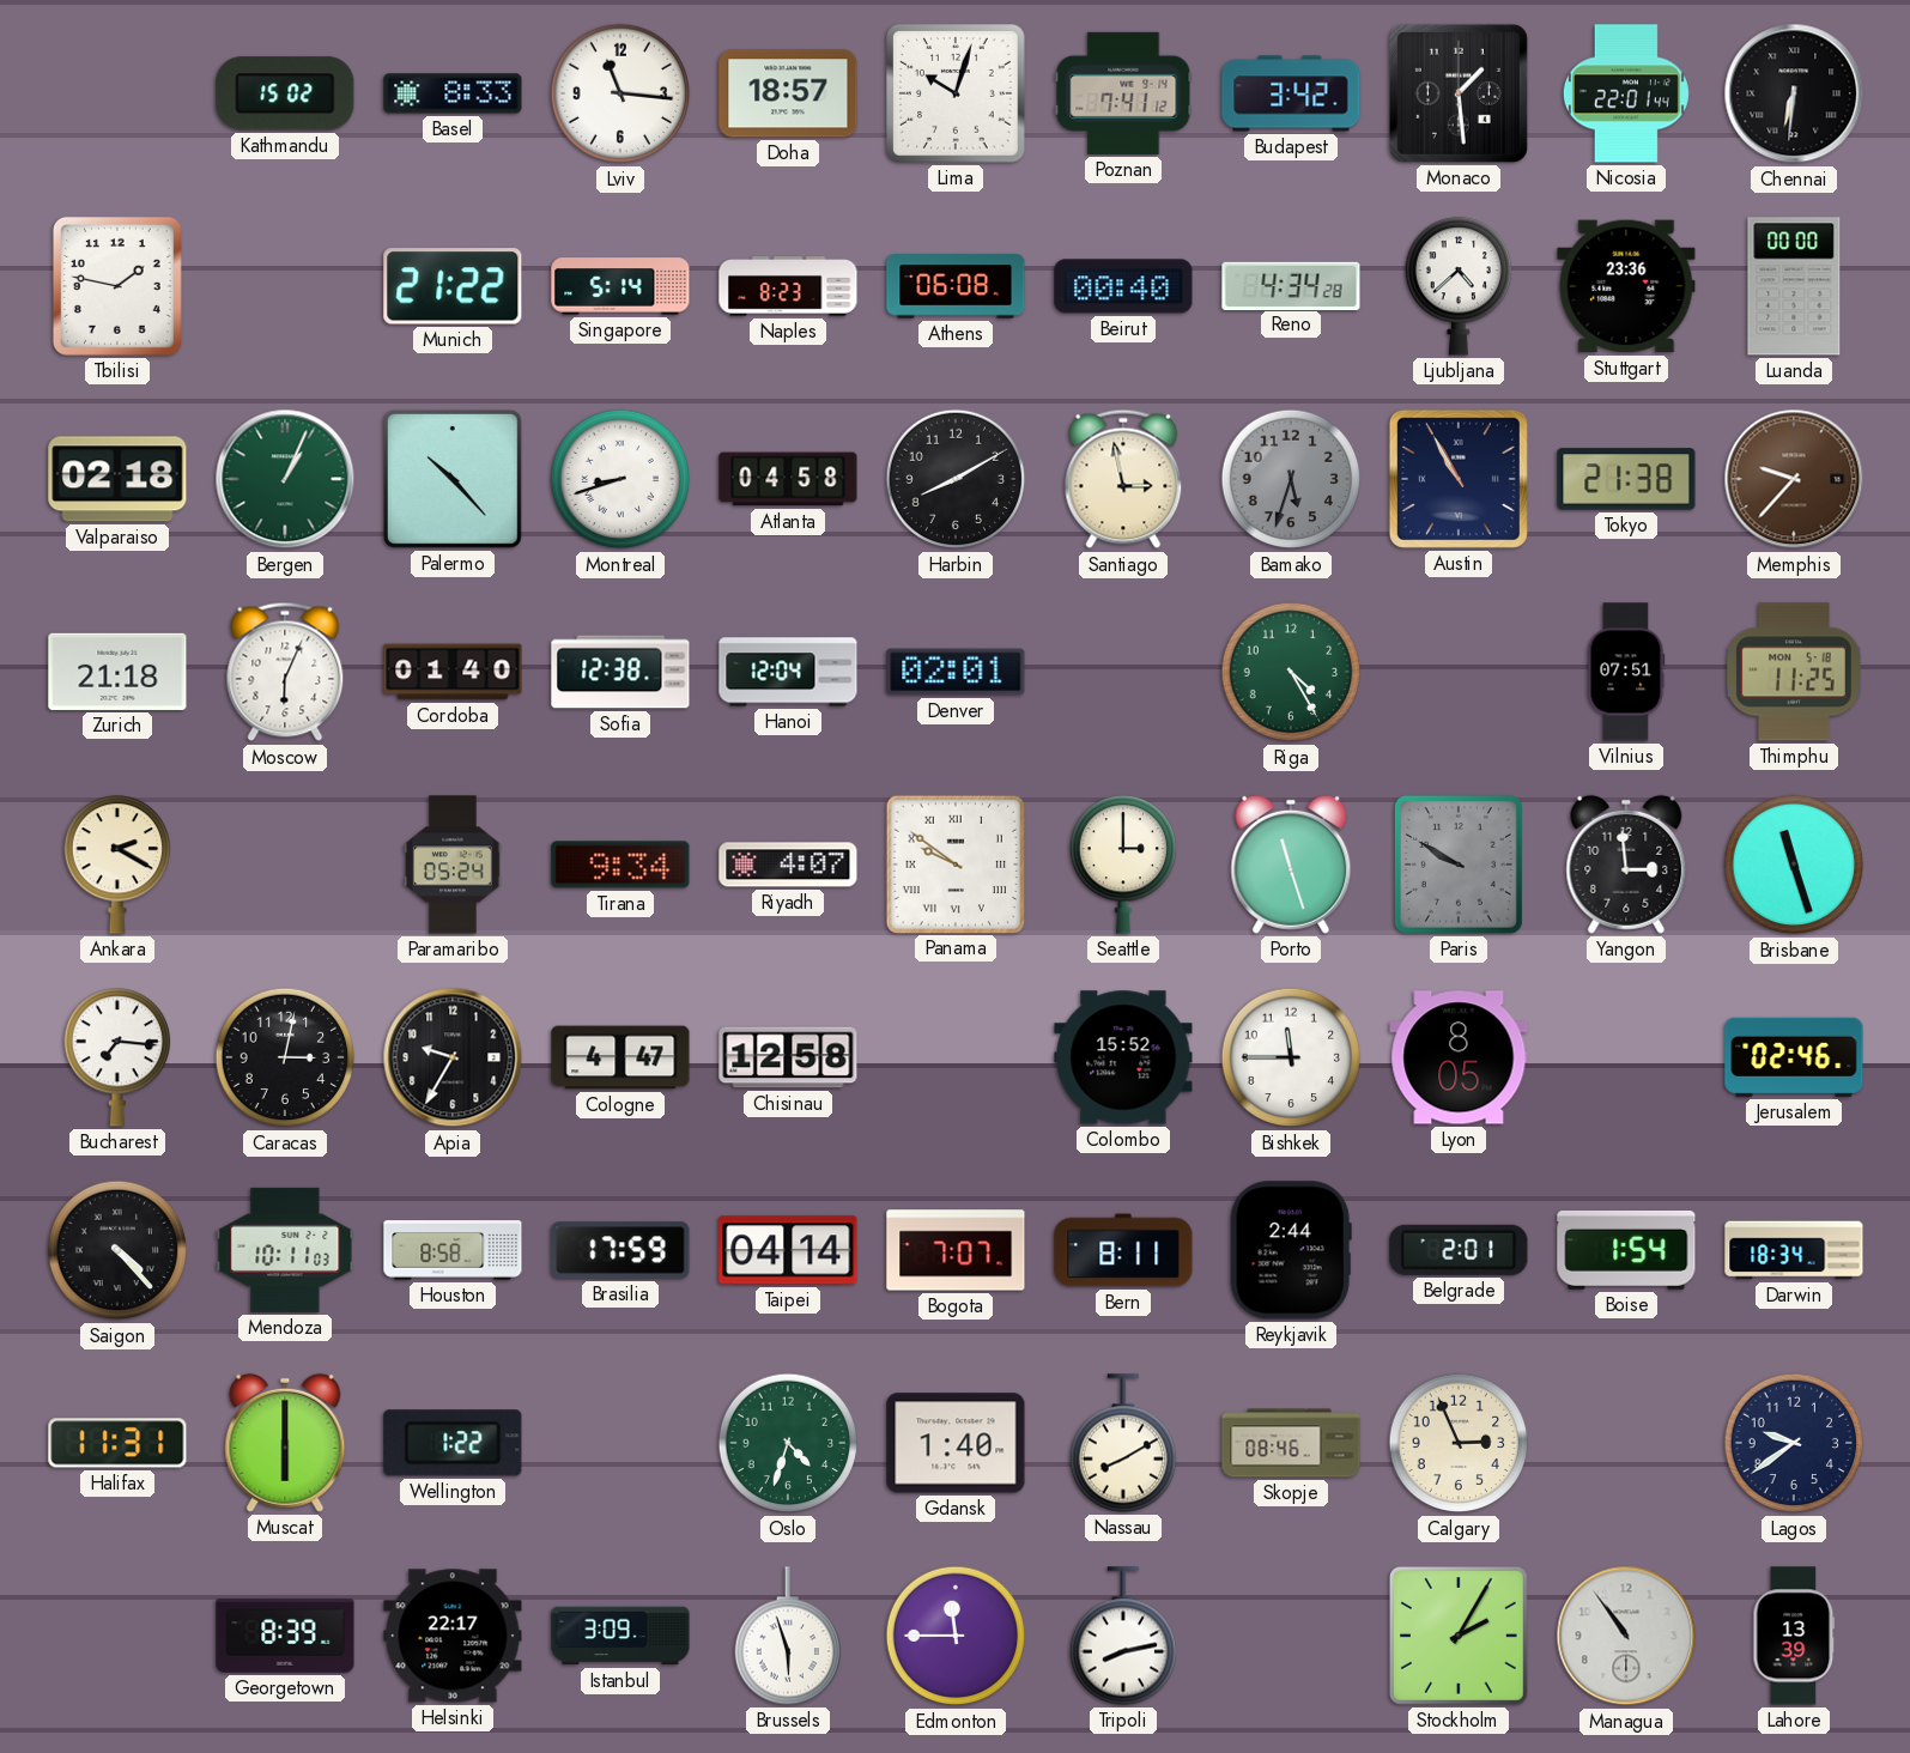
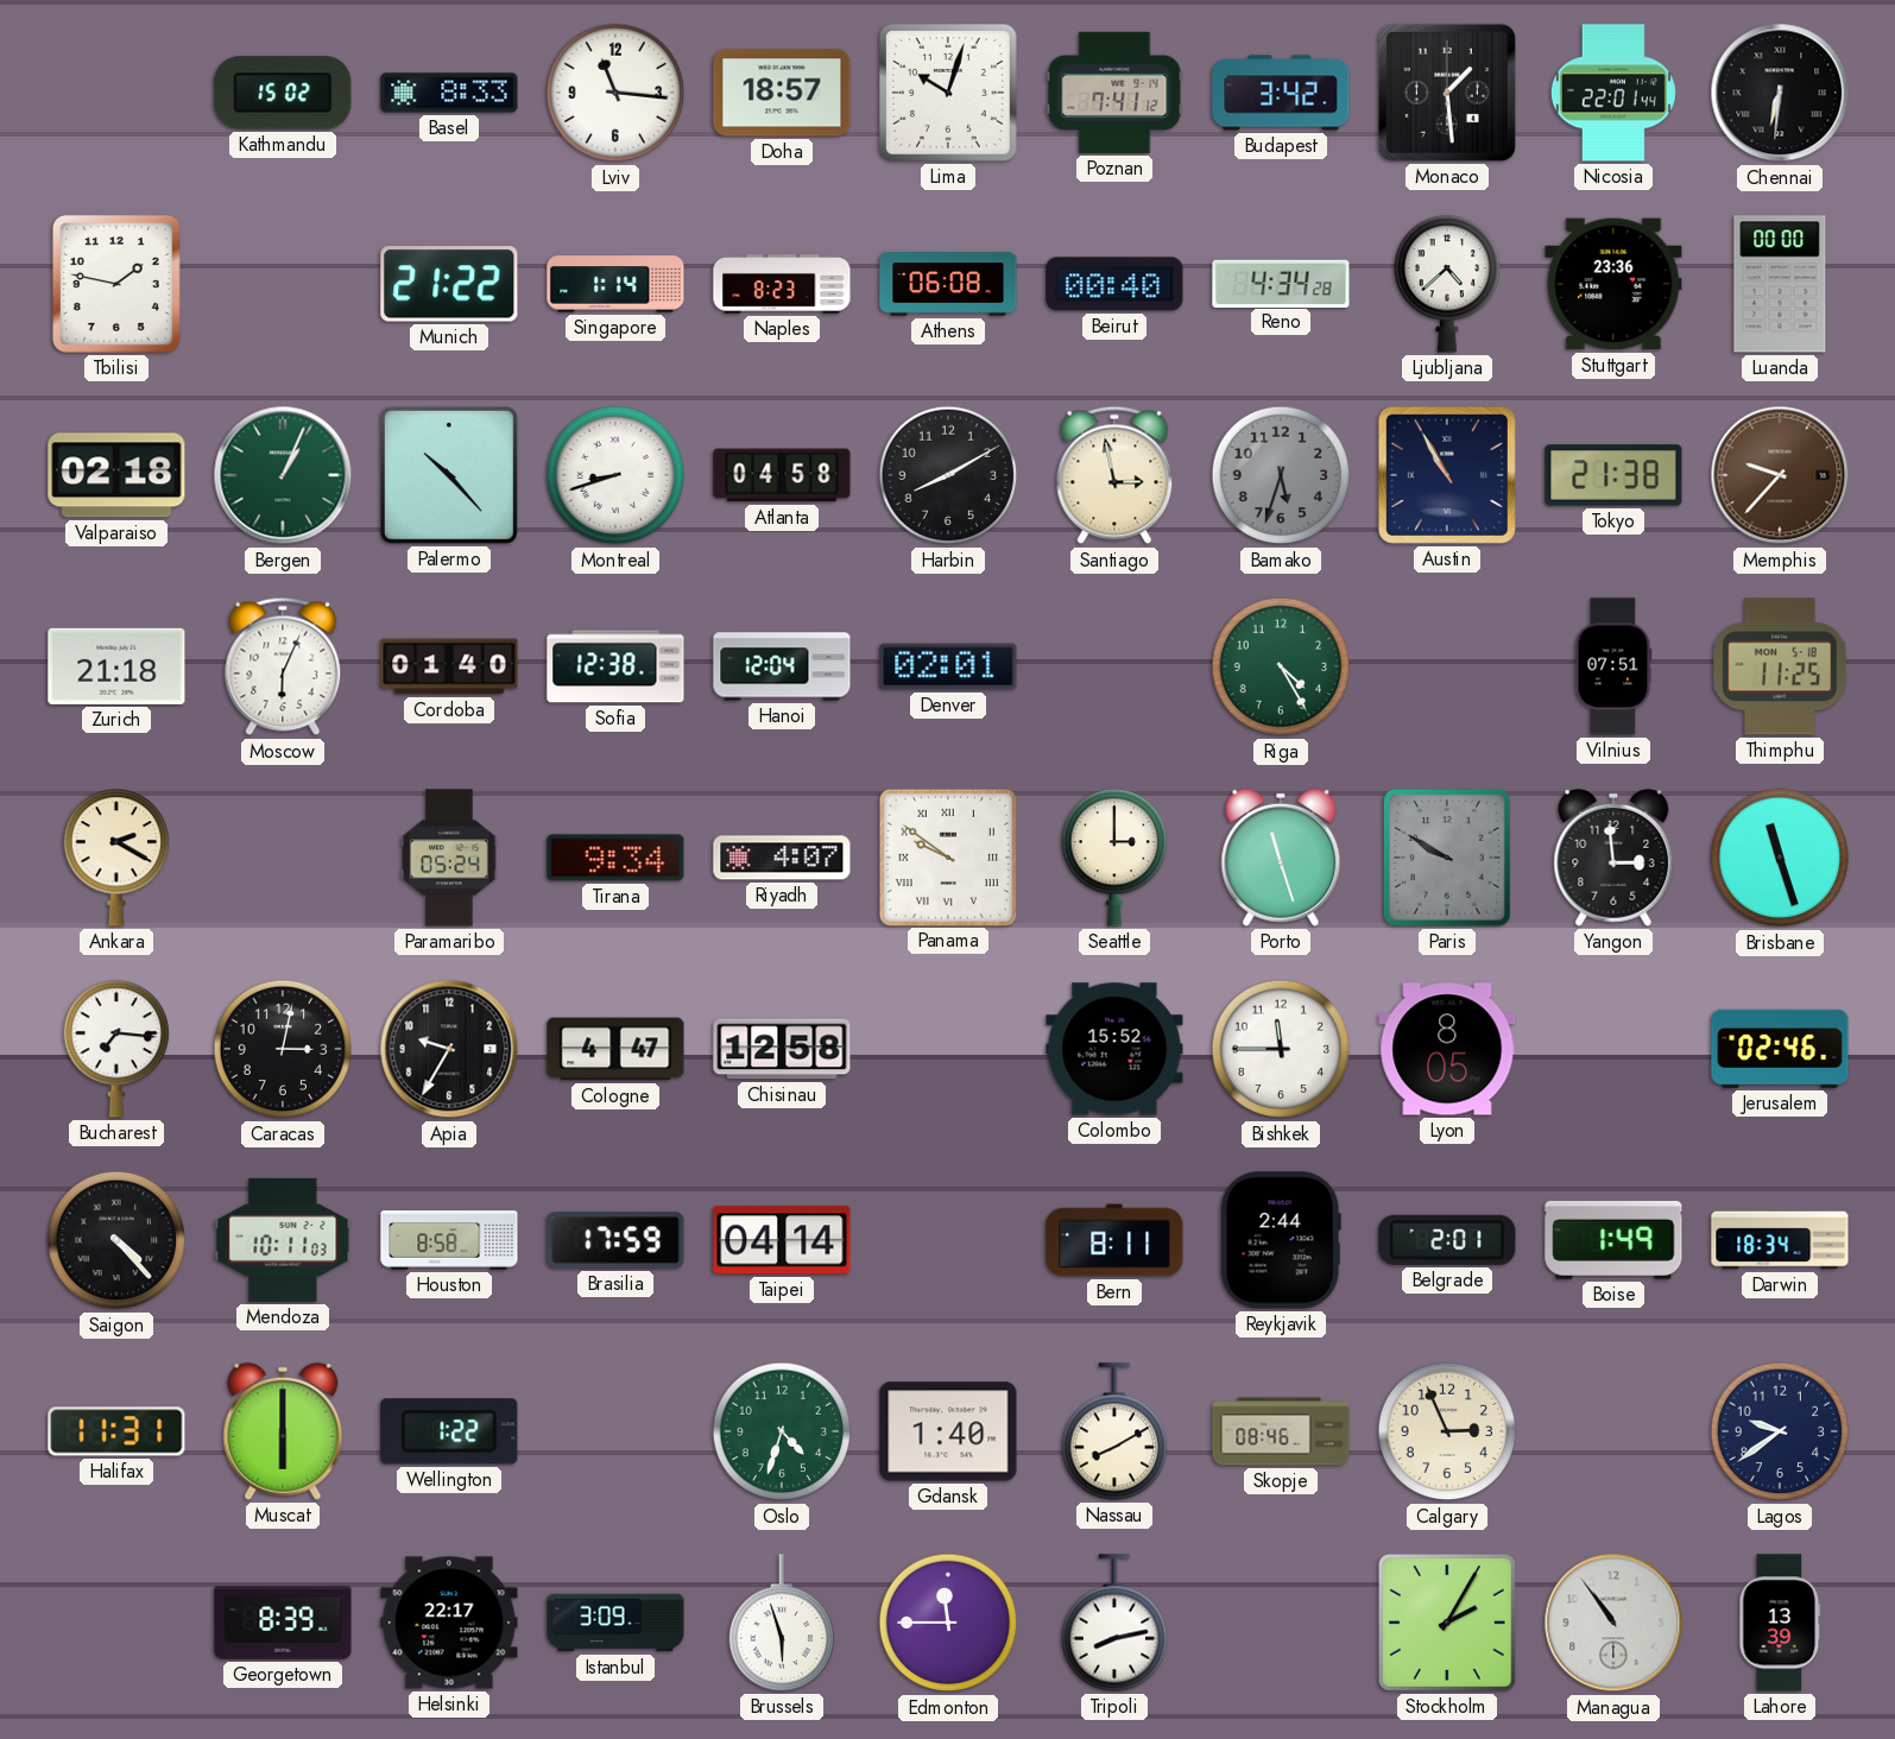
Singapore: 5:14 -> 1:14 (615, 284)
Bogota: 7:07 -> none (956, 1250)
Boise: 1:54 -> 1:49 (1613, 1240)
